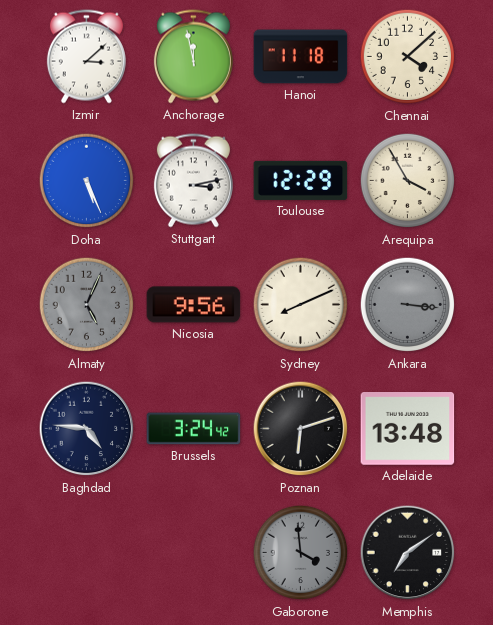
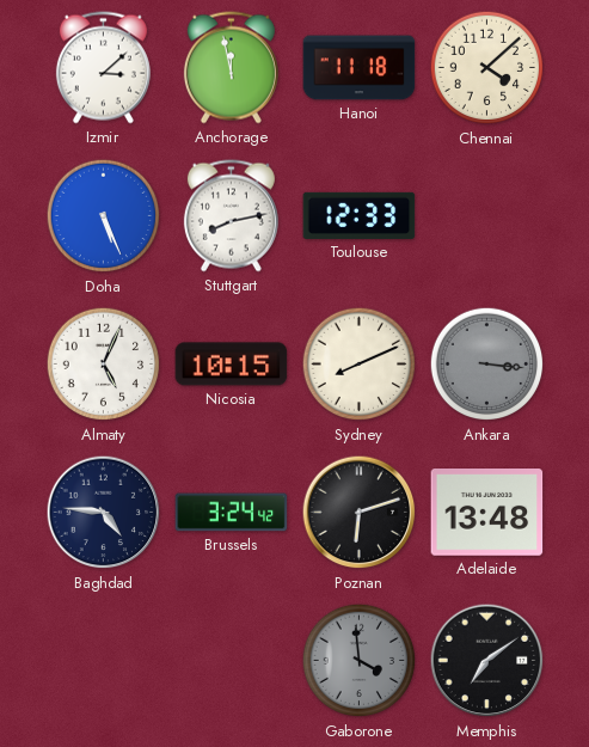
Stuttgart: 3:13 -> 8:13 (231, 216)
Toulouse: 12:29 -> 12:33 (360, 215)
Arequipa: 3:55 -> none (408, 181)
Almaty dial: grey -> white (104, 365)
Nicosia: 9:56 -> 10:15 (232, 365)
